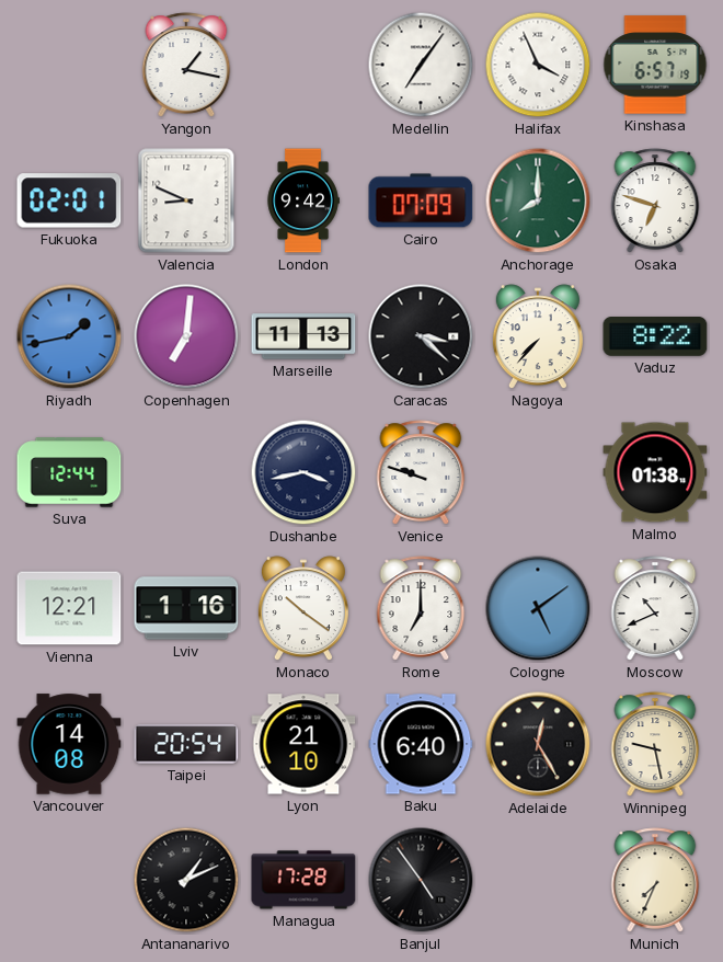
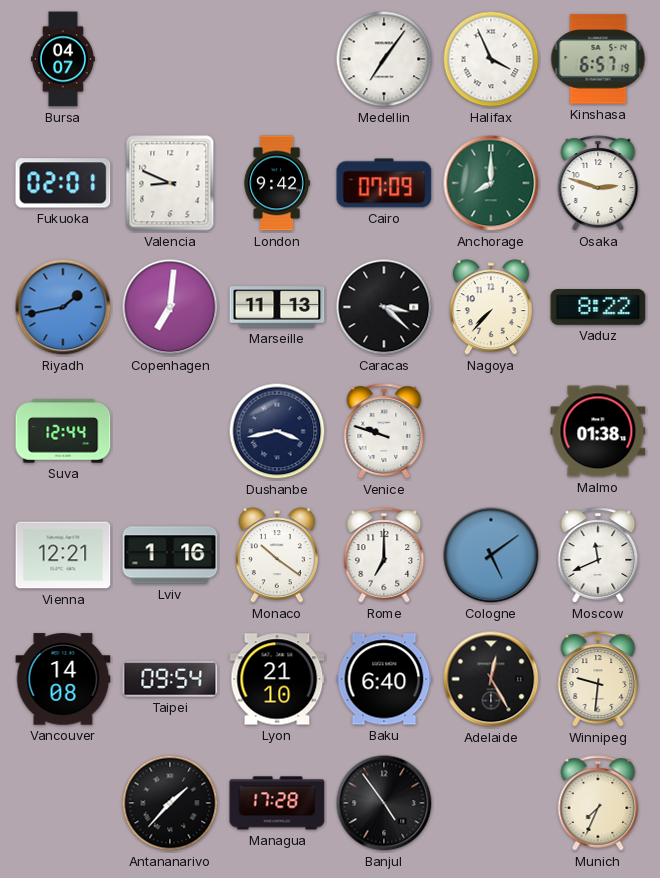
Bursa: none -> 04:07 (63, 59)
Yangon: 1:17 -> none (186, 65)
Osaka: 6:48 -> 2:48 (598, 183)
Moscow: 10:41 -> 11:41 (598, 555)
Taipei: 20:54 -> 09:54 (170, 679)
Winnipeg: 9:28 -> 9:31 (598, 679)
Antananarivo: 1:11 -> 1:37 (170, 803)
